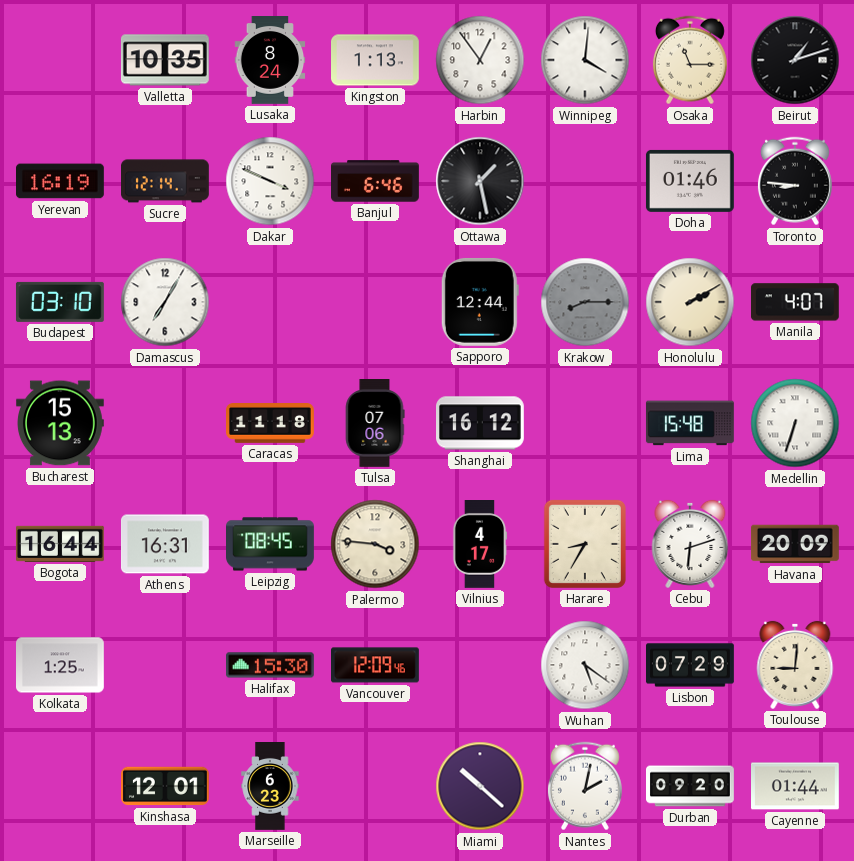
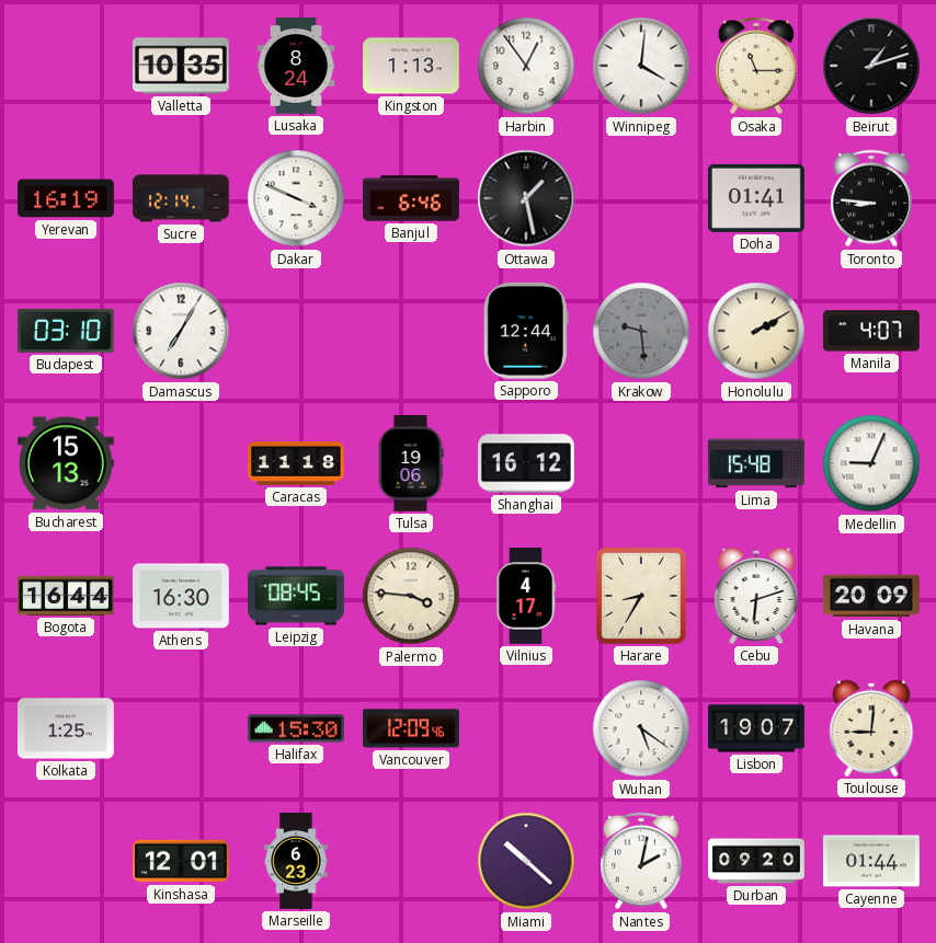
Doha: 01:46 -> 01:41 (756, 198)
Krakow: 8:15 -> 9:29 (641, 331)
Tulsa: 07:06 -> 19:06 (411, 464)
Medellin: 6:33 -> 9:04 (871, 463)
Athens: 16:31 -> 16:30 (181, 596)
Lisbon: 07:29 -> 19:07 (757, 728)
